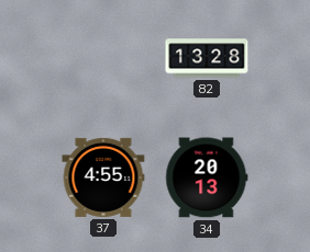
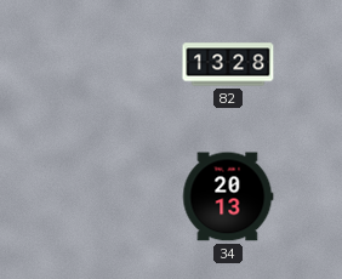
37: 4:55 -> none (103, 177)
